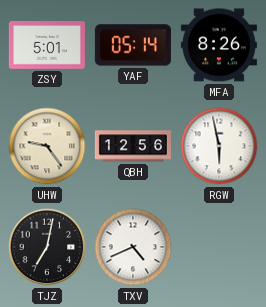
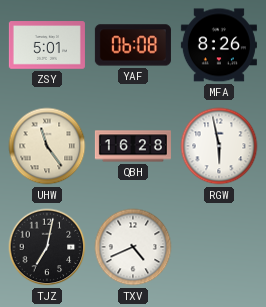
YAF: 05:14 -> 06:08 (133, 45)
UHW: 9:24 -> 11:24 (47, 146)
QBH: 12:56 -> 16:28 (133, 146)
